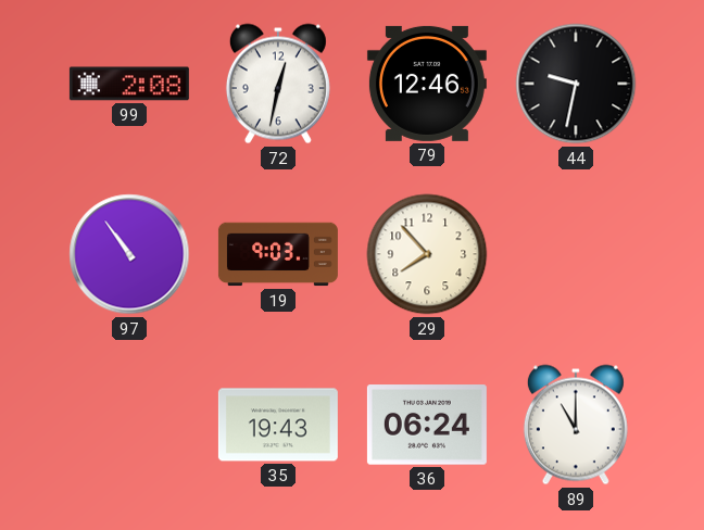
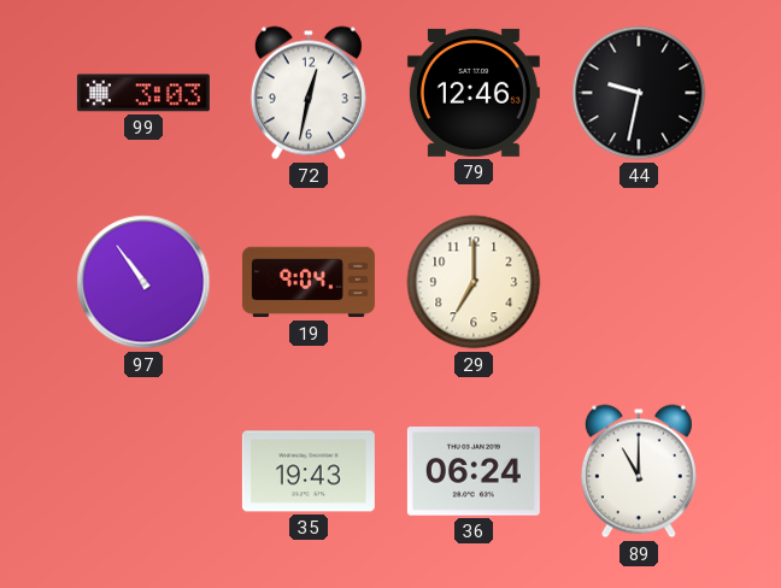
99: 2:08 -> 3:03 (143, 93)
19: 9:03 -> 9:04 (309, 282)
29: 7:53 -> 7:00 (474, 282)
